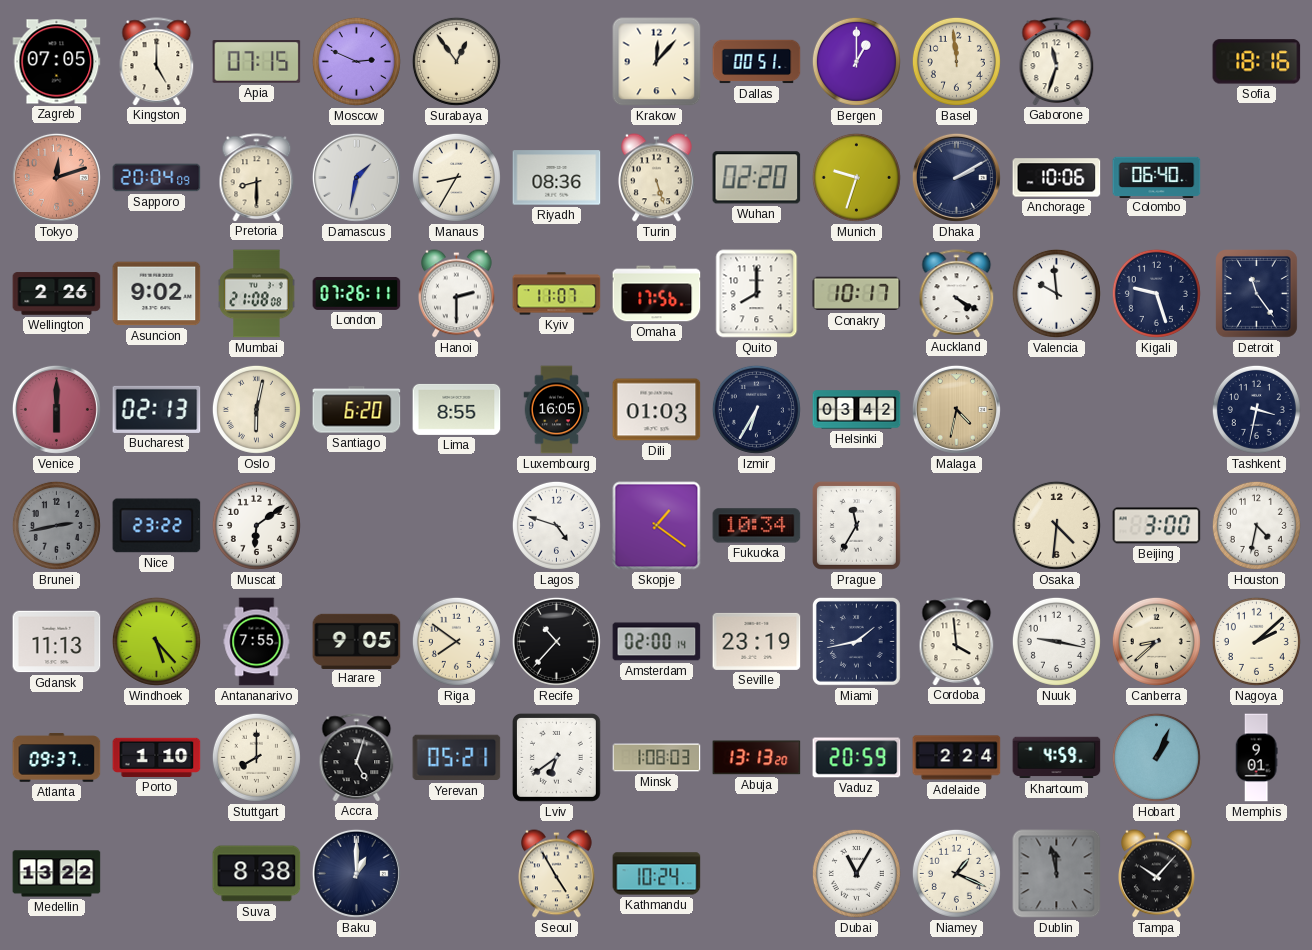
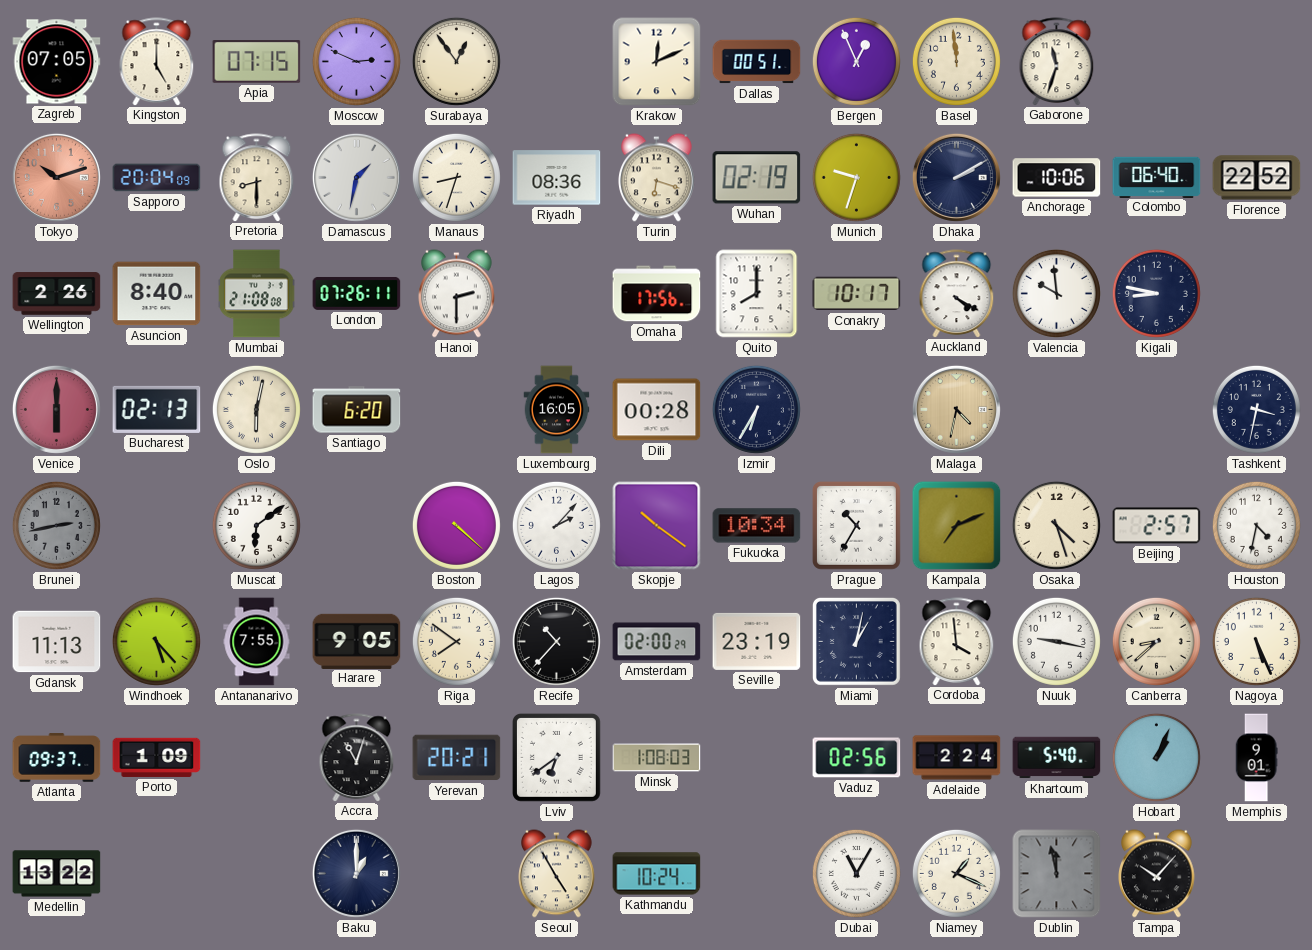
Krakow: 12:07 -> 12:11 (657, 62)
Bergen: 1:00 -> 12:56 (856, 61)
Sofia: 18:16 -> none (1257, 62)
Tokyo: 12:12 -> 10:12 (56, 177)
Manaus: 8:35 -> 8:33 (456, 177)
Turin: 5:27 -> 6:18 (657, 178)
Wuhan: 02:20 -> 02:19 (757, 178)
Florence: none -> 22:52 (1257, 178)
Asuncion: 9:02 -> 8:40 (157, 294)
Kyiv: 11:07 -> none (557, 294)
Kigali: 9:27 -> 8:47 (1156, 293)
Detroit: 11:24 -> none (1257, 294)
Lima: 8:55 -> none (457, 409)
Dili: 01:03 -> 00:28 (657, 410)
Helsinki: 03:42 -> none (857, 410)
Nice: 23:22 -> none (157, 526)
Boston: none -> 4:22 (456, 525)
Lagos: 4:48 -> 2:07 (556, 525)
Skopje: 1:21 -> 10:21 (657, 526)
Prague: 11:35 -> 10:35 (856, 525)
Kampala: none -> 7:11 (957, 526)
Osaka: 4:31 -> 4:27 (1056, 525)
Beijing: 3:00 -> 2:57 (1157, 526)
Amsterdam: 02:00:14 -> 02:00:29 (657, 642)
Miami: 1:43 -> 1:02 (856, 641)
Nagoya: 2:08 -> 5:26 (1256, 641)
Porto: 1:10 -> 1:09 (157, 757)
Stuttgart: 8:00 -> none (256, 757)
Accra: 5:03 -> 11:03 (357, 757)
Yerevan: 05:21 -> 20:21 (457, 758)
Abuja: 13:13 -> none (757, 758)
Vaduz: 20:59 -> 02:56 (857, 758)
Khartoum: 4:59 -> 5:40 (1057, 758)
Suva: 8:38 -> none (257, 874)
